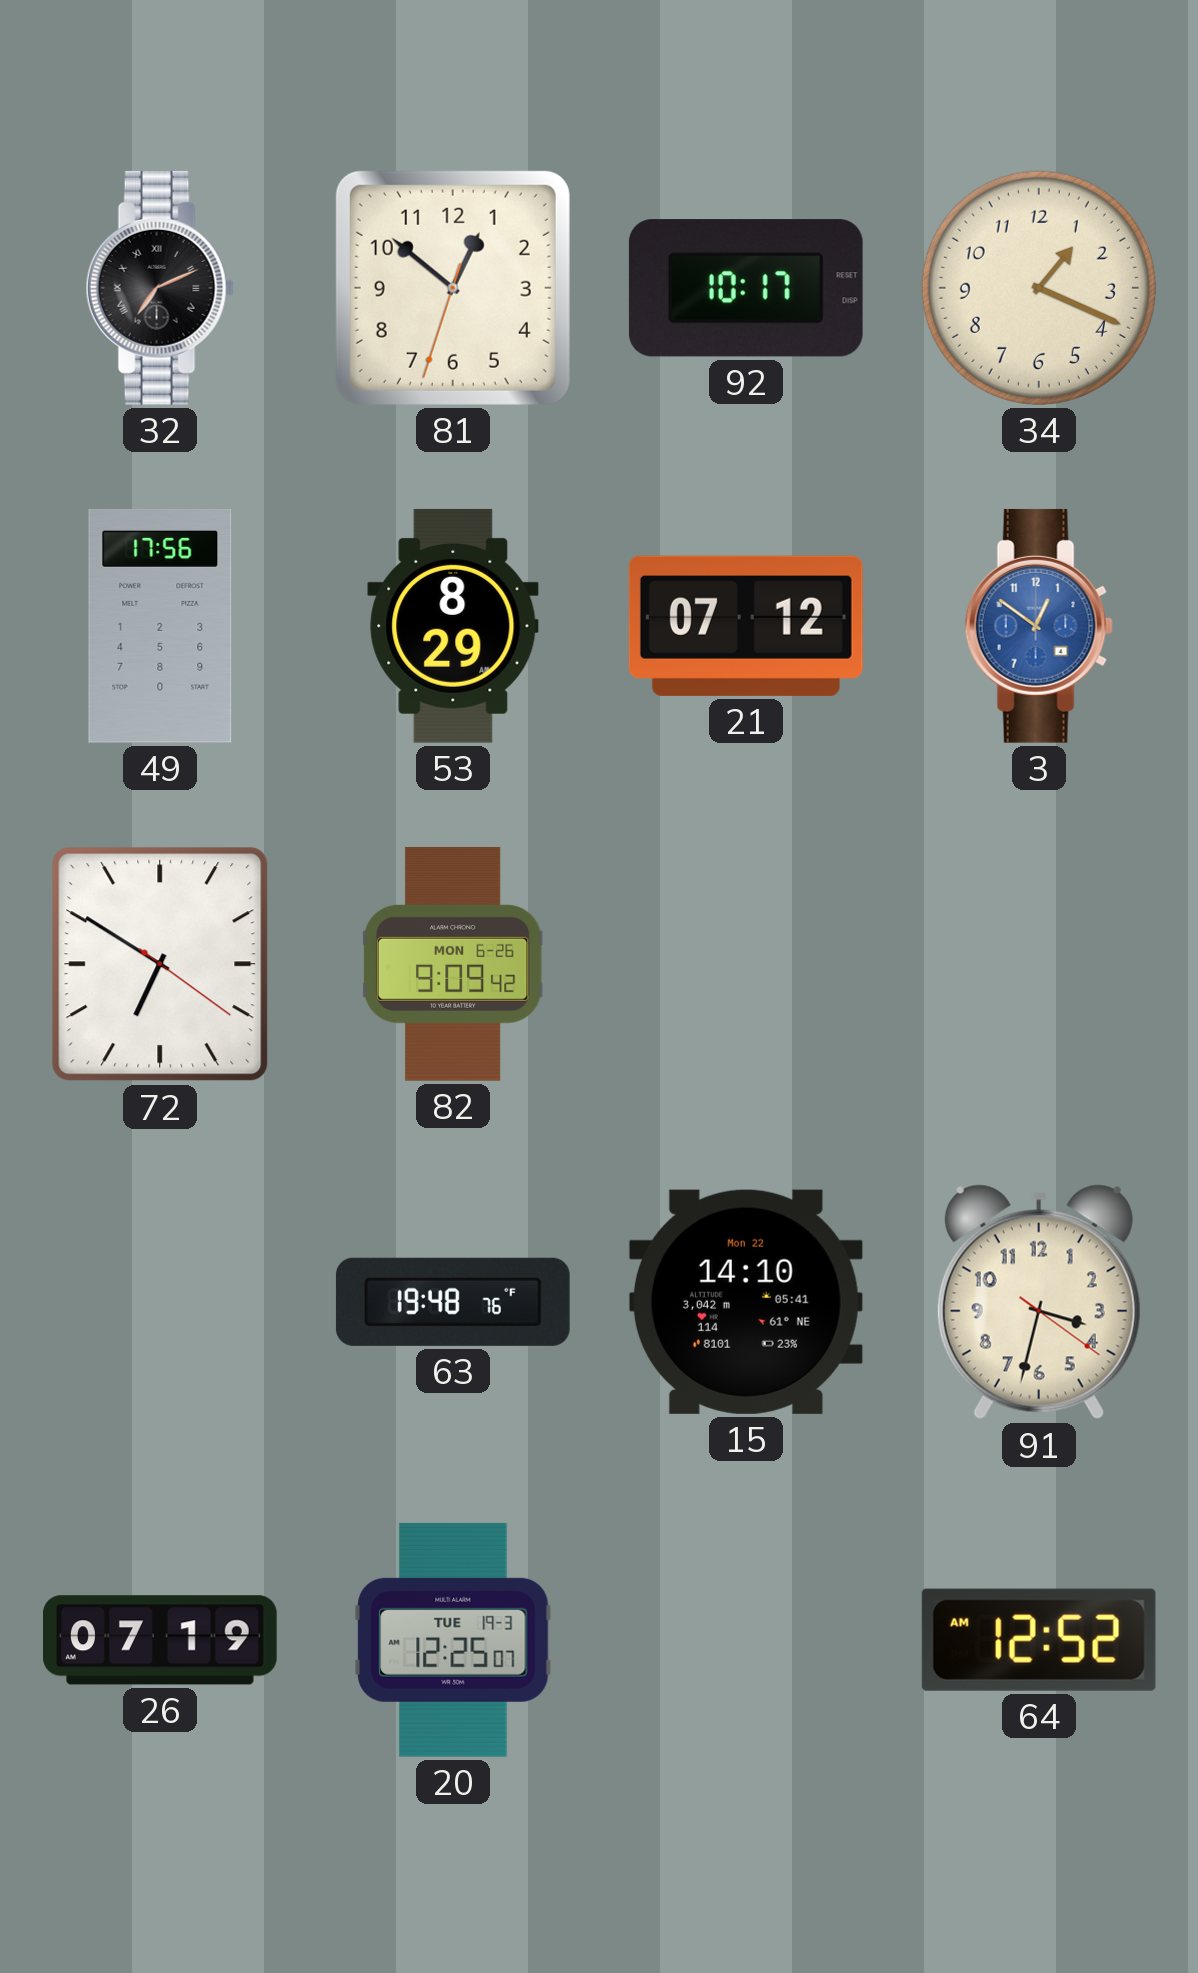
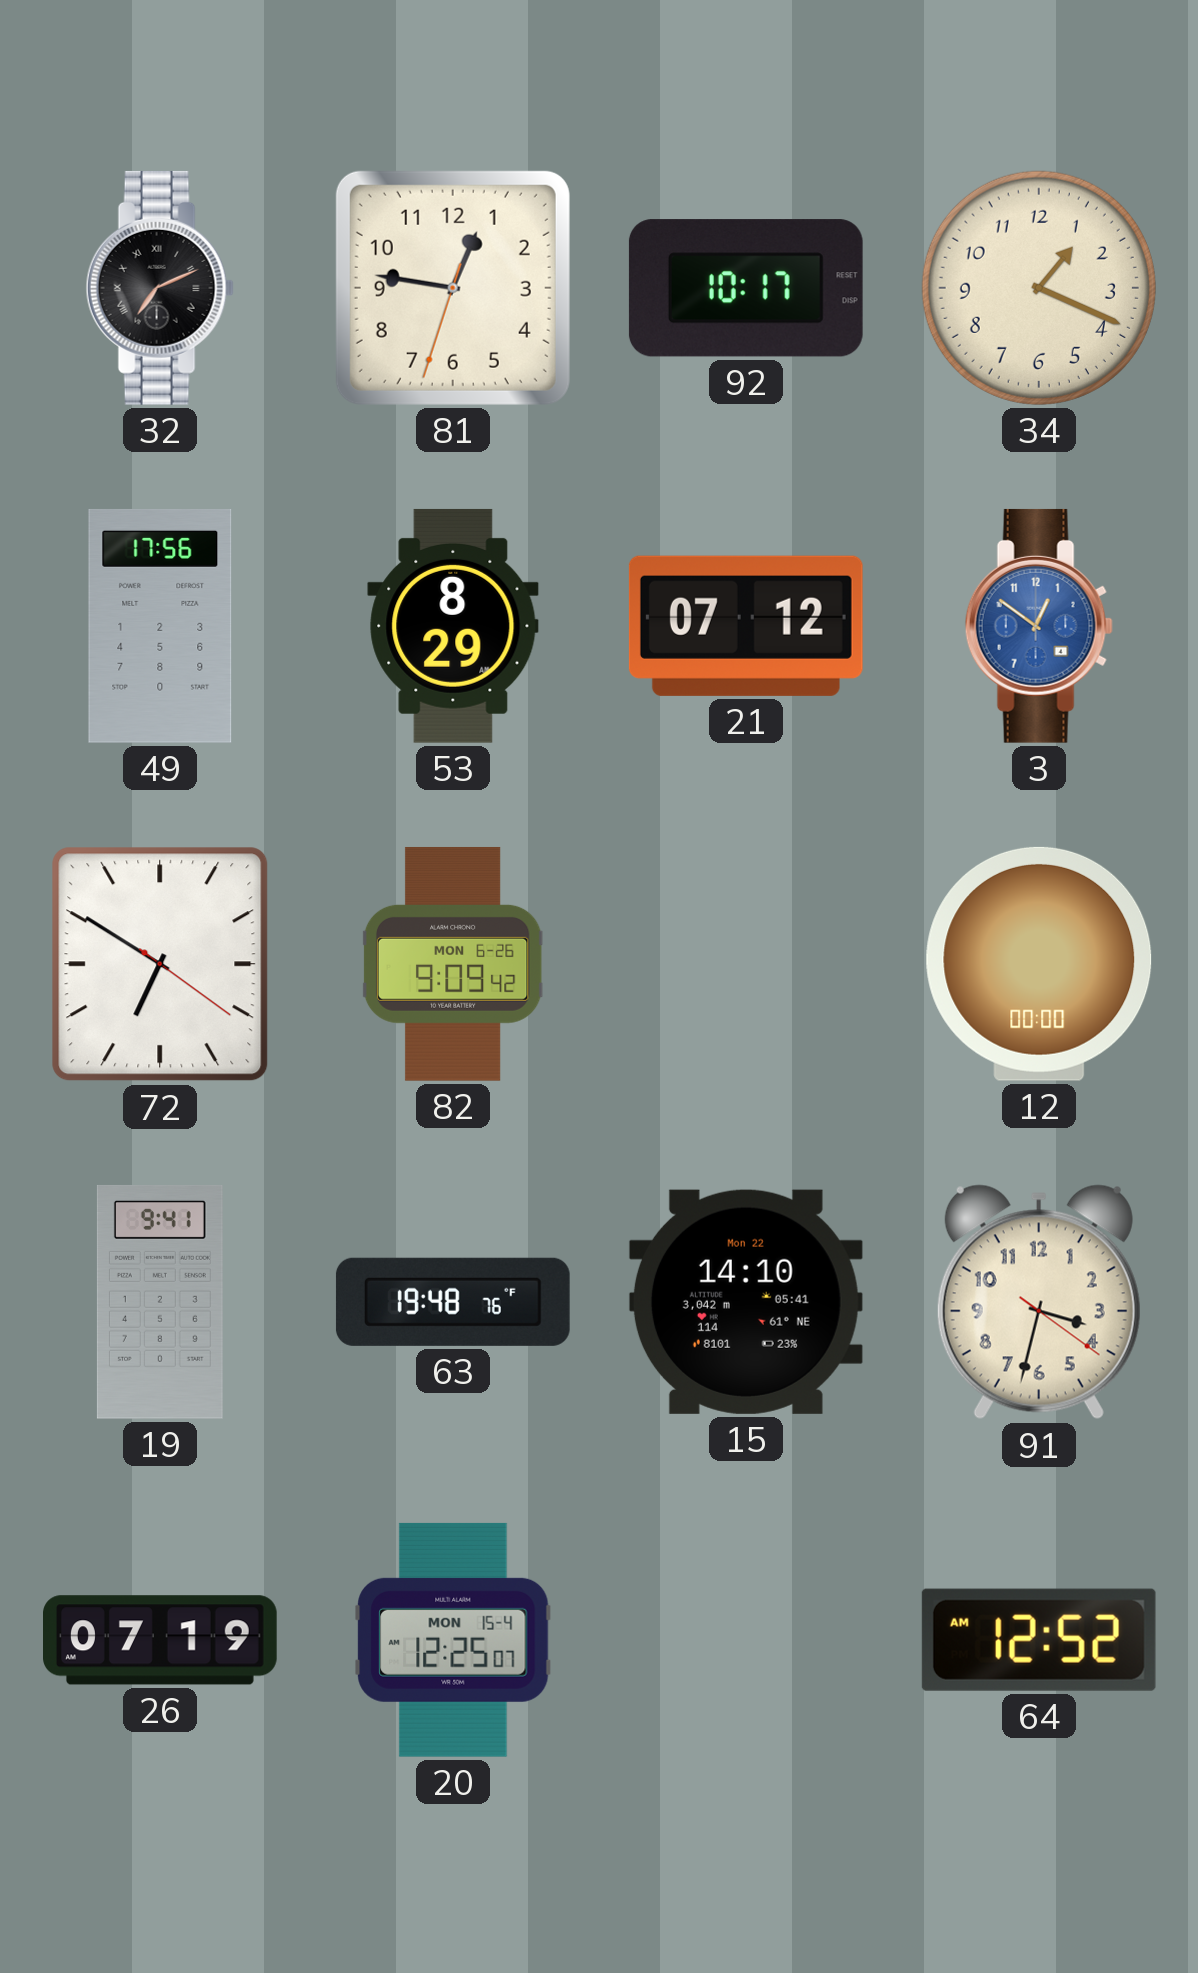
81: 12:51 -> 12:46 (453, 288)
12: none -> 00:00 (1039, 964)
19: none -> 9:41 (160, 1302)
20 date: TUE 19-3 -> MON 15-4 (453, 1640)
